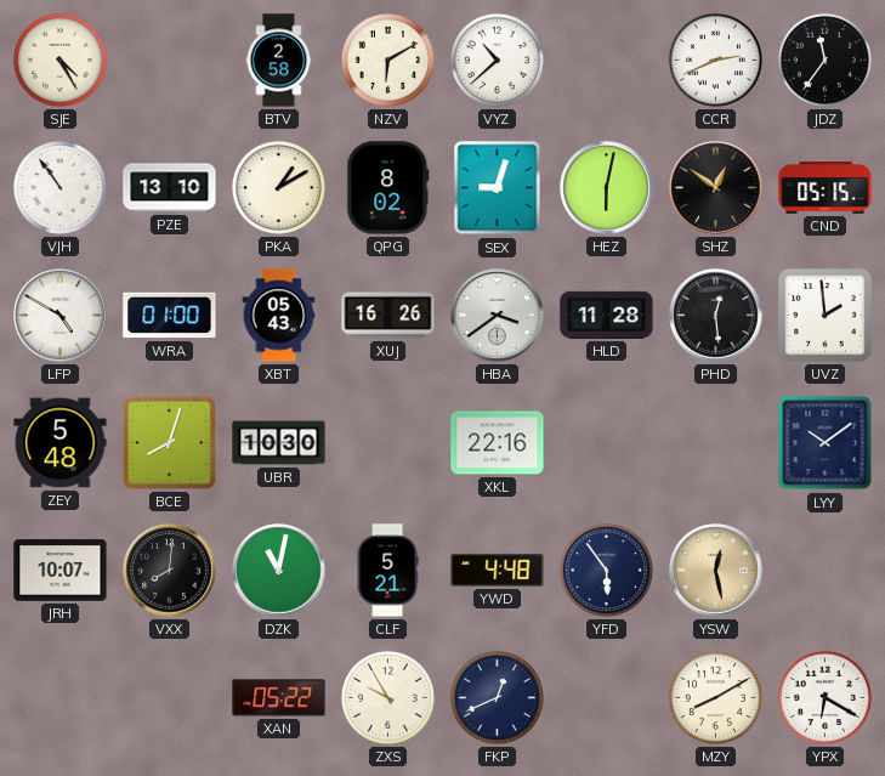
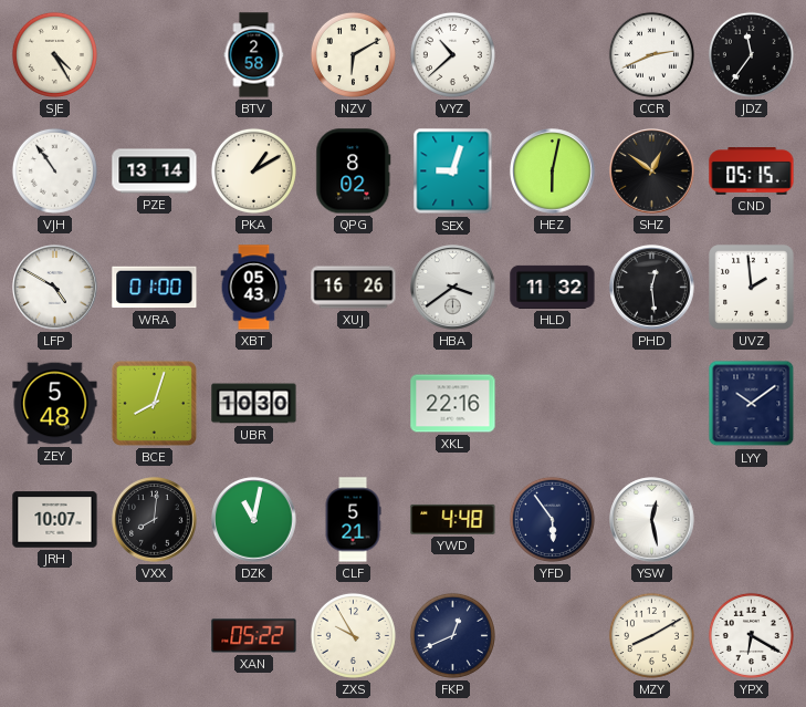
PZE: 13:10 -> 13:14 (155, 171)
HLD: 11:28 -> 11:32 (553, 287)
YSW dial: champagne -> white (652, 520)
